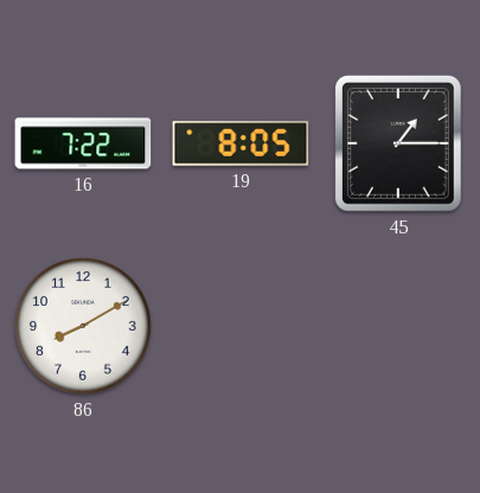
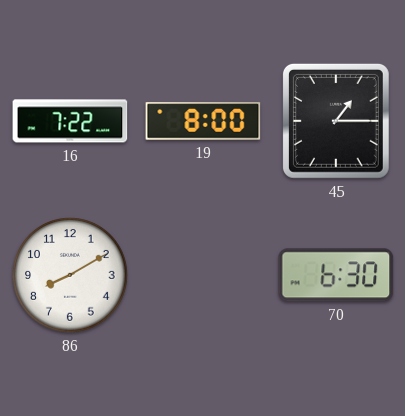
19: 8:05 -> 8:00 (203, 121)
70: none -> 6:30 (336, 275)
